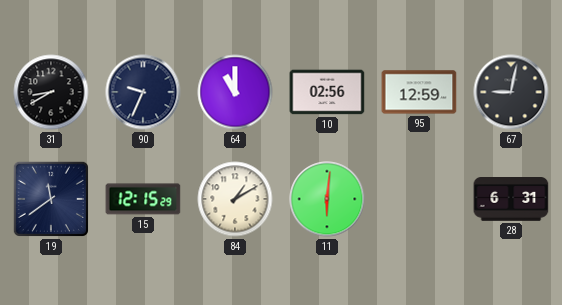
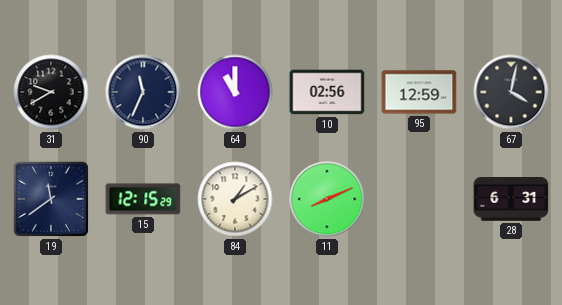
31: 8:40 -> 9:40 (51, 92)
90: 9:34 -> 11:34 (143, 92)
67: 9:02 -> 4:02 (511, 92)
11: 6:01 -> 8:11 (327, 199)
